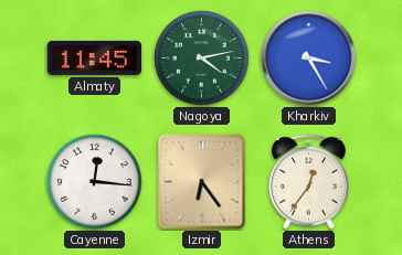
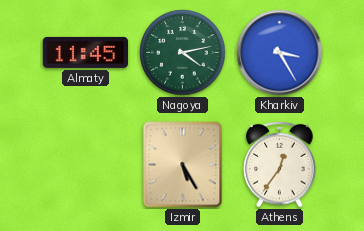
Cayenne: 12:16 -> none (95, 182)
Izmir: 6:24 -> 5:25 (183, 165)
